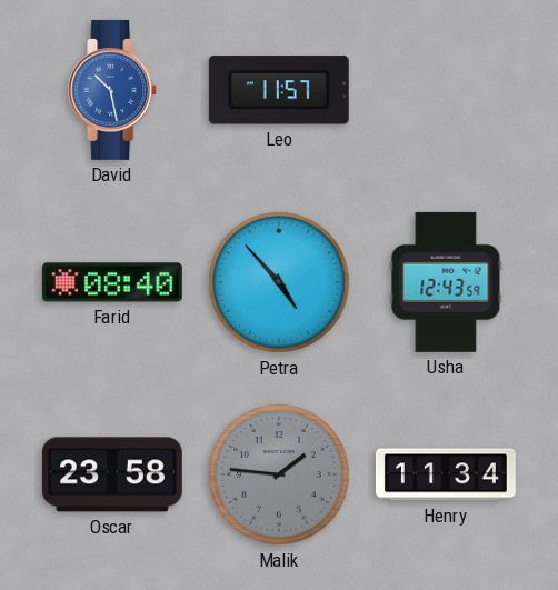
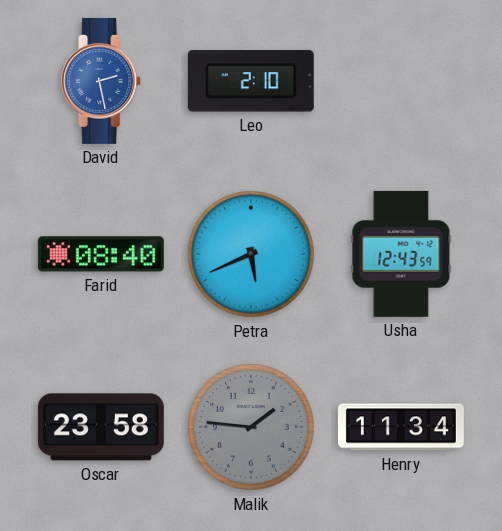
David: 10:28 -> 2:28 (102, 81)
Leo: 11:57 -> 2:10 (251, 81)
Petra: 4:53 -> 5:41 (251, 254)
